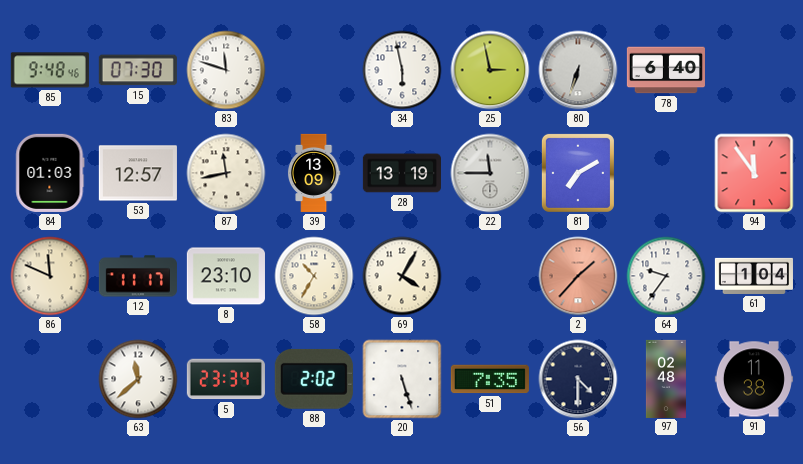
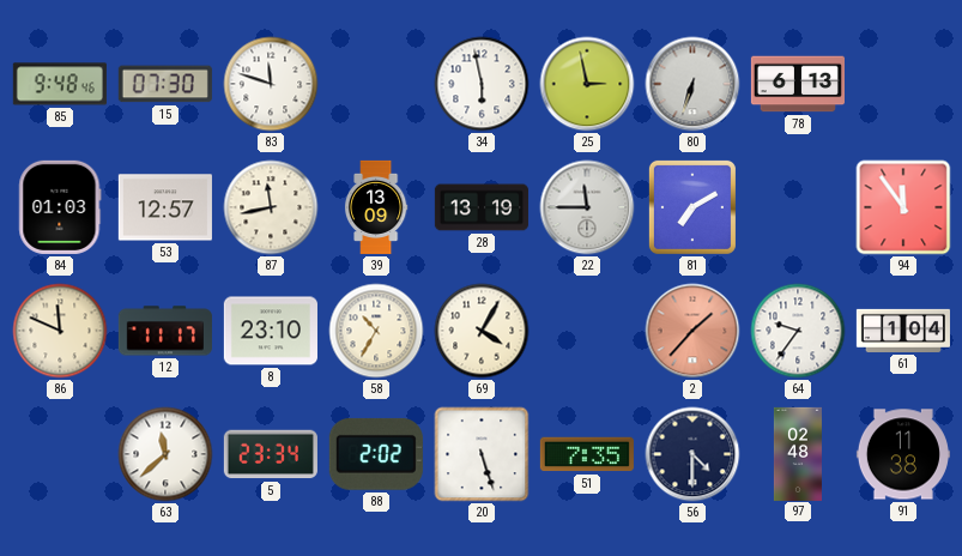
78: 6:40 -> 6:13 (798, 84)
